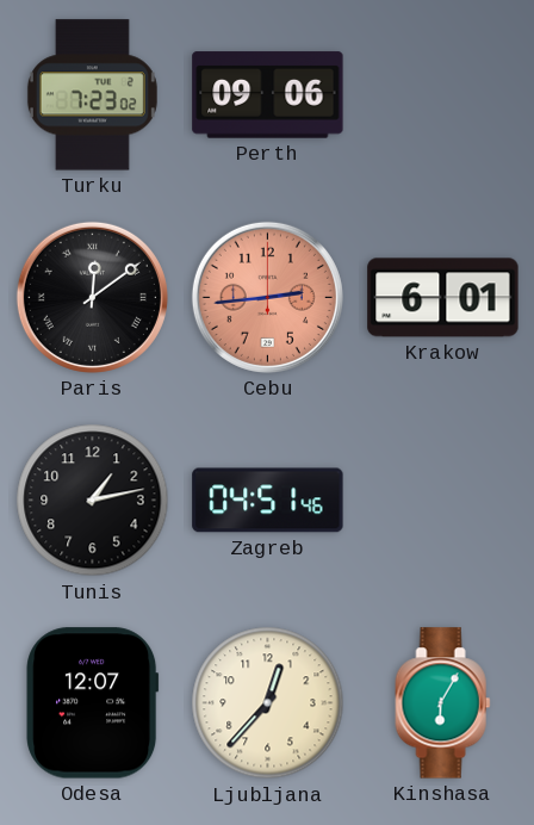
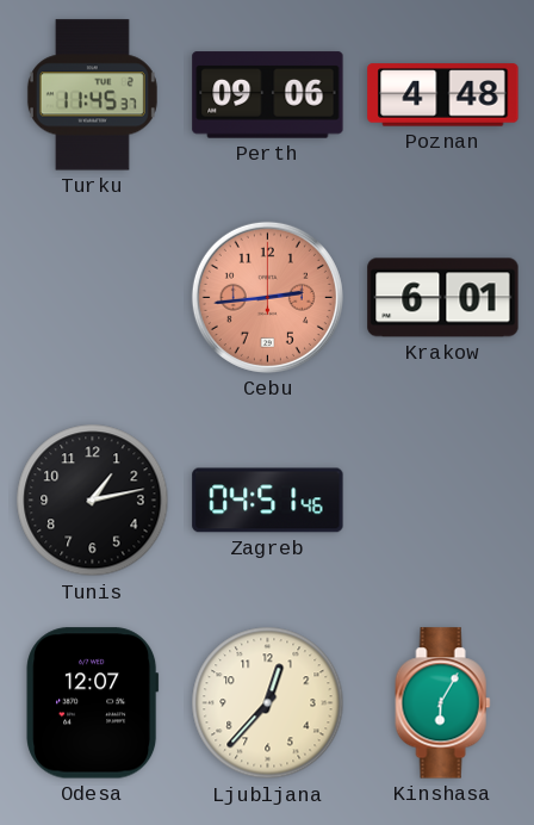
Turku: 7:23 -> 11:45 (92, 95)
Poznan: none -> 4:48 (443, 95)
Paris: 12:09 -> none (92, 297)
